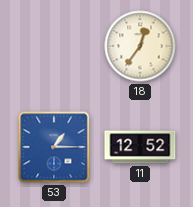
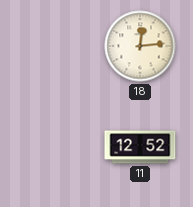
18: 12:36 -> 12:14 (140, 46)
53: 1:15 -> none (54, 147)
